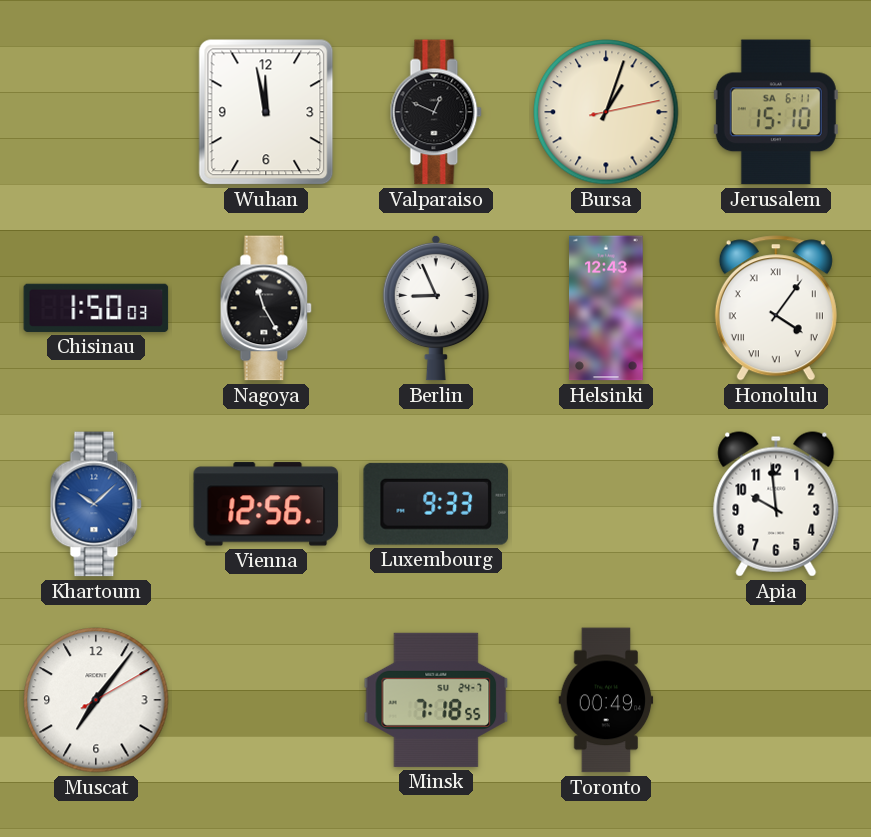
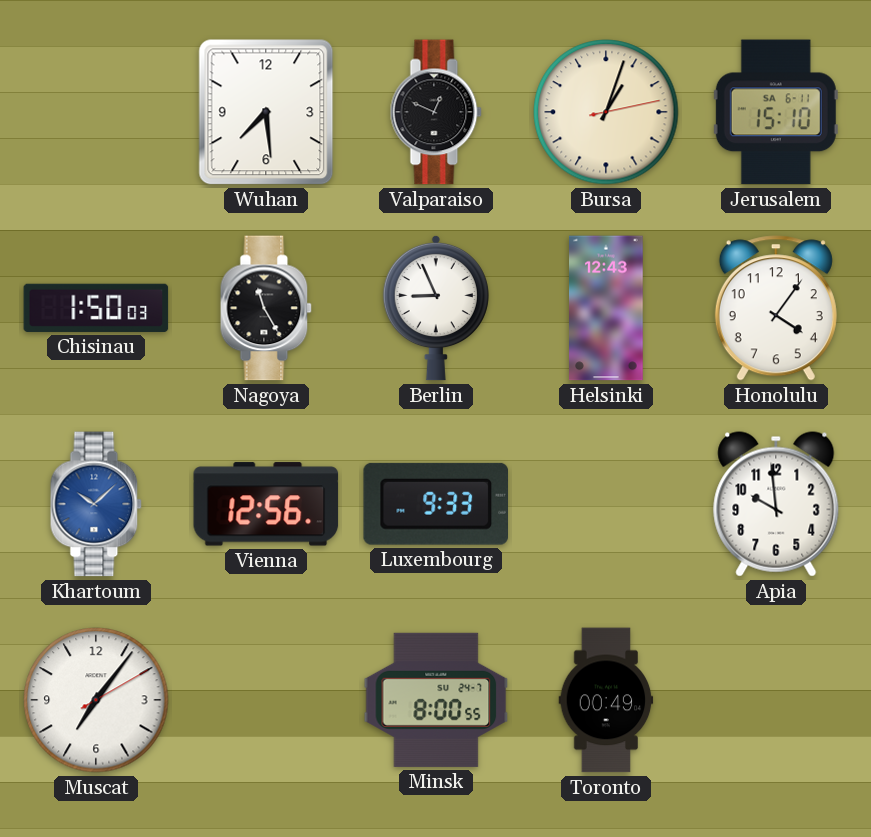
Wuhan: 11:58 -> 7:29 (266, 112)
Honolulu numerals: Roman -> Arabic (776, 308)
Minsk: 7:18 -> 8:00 (436, 700)
